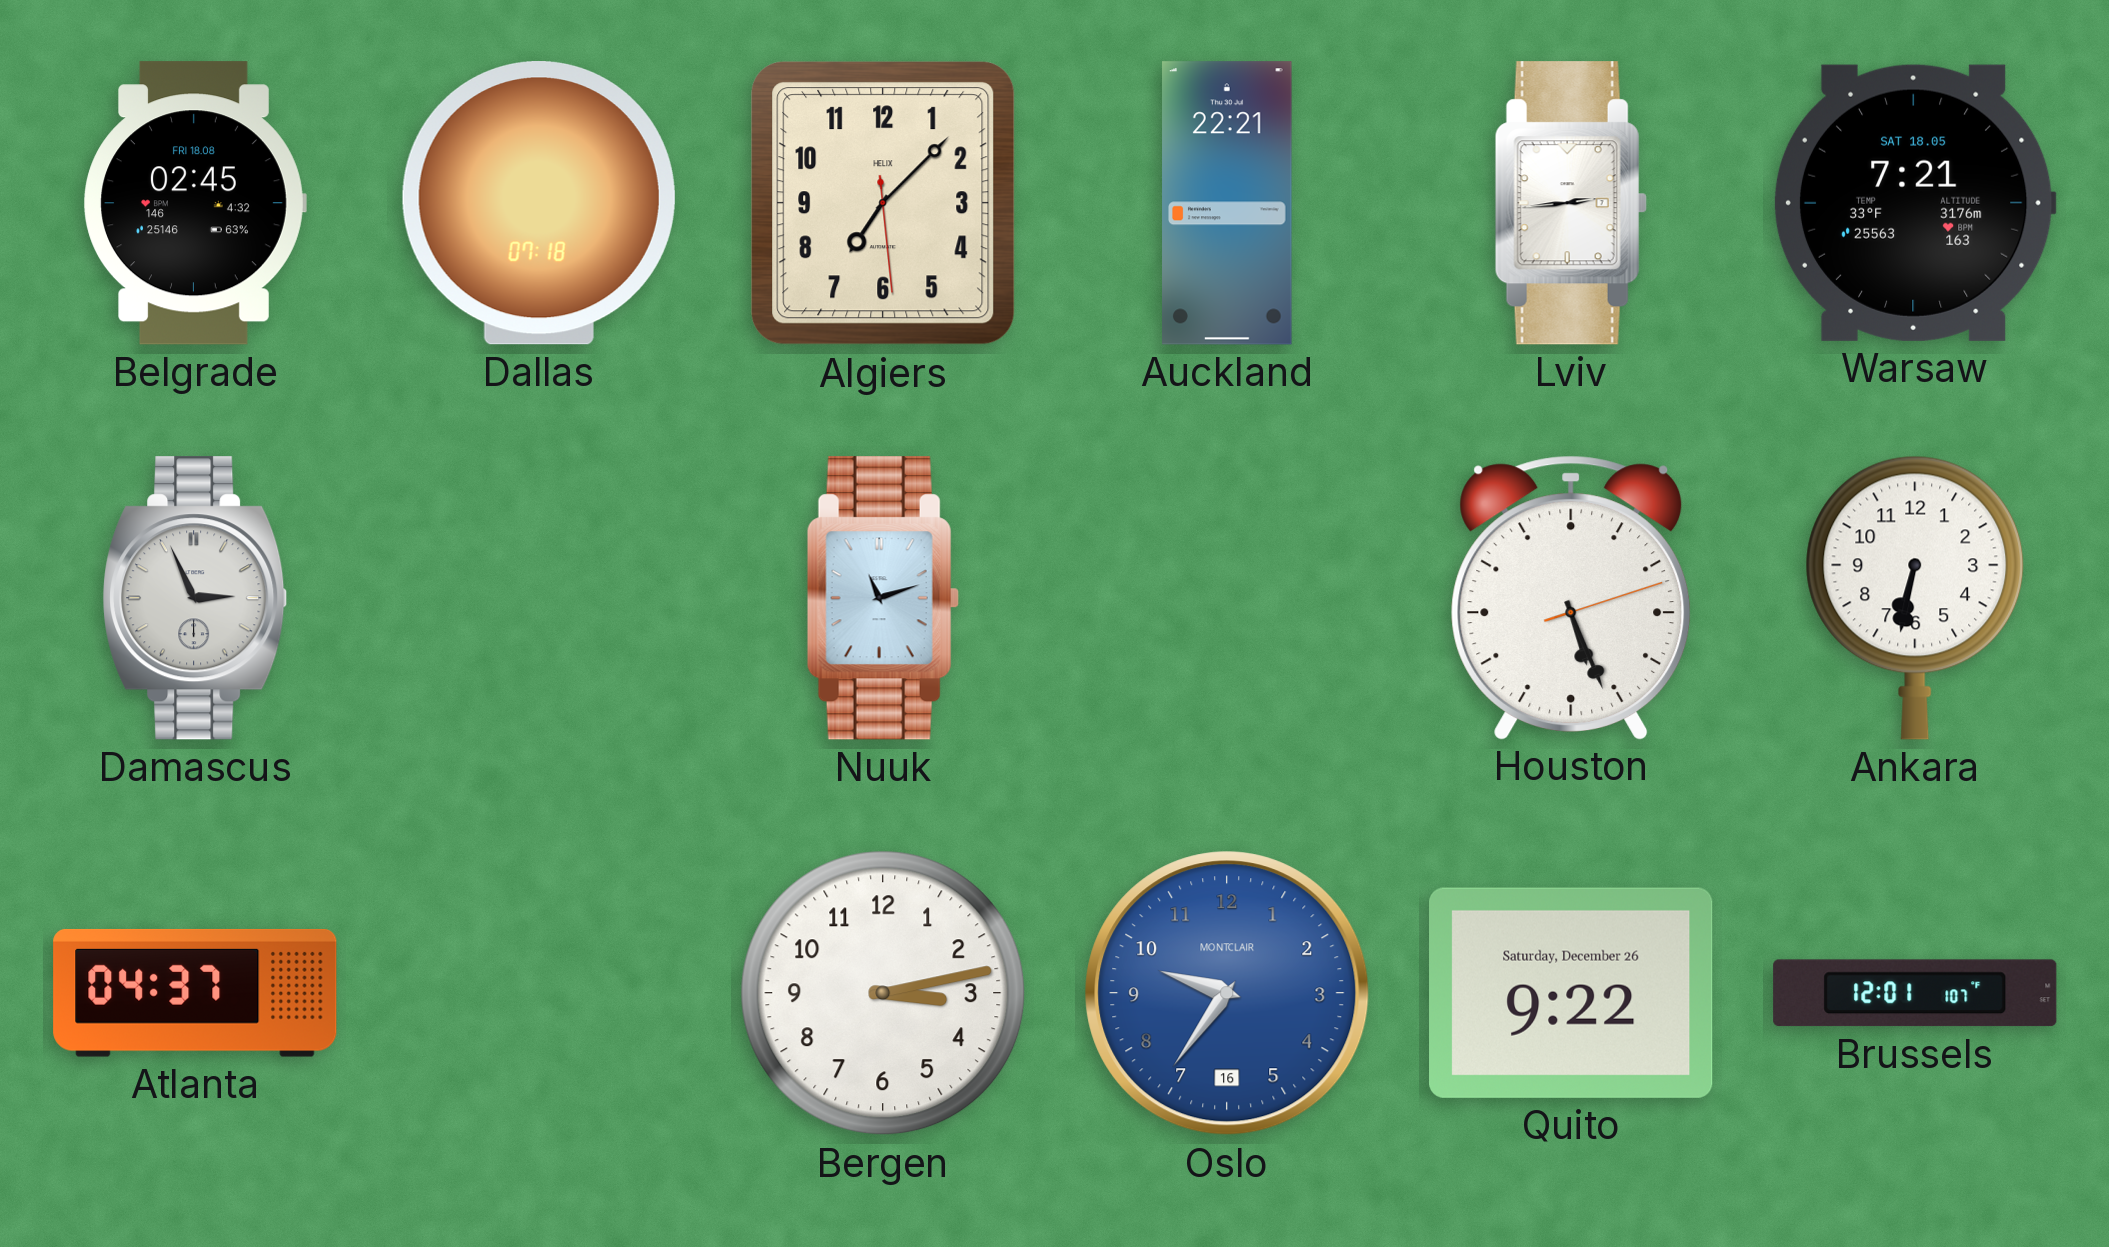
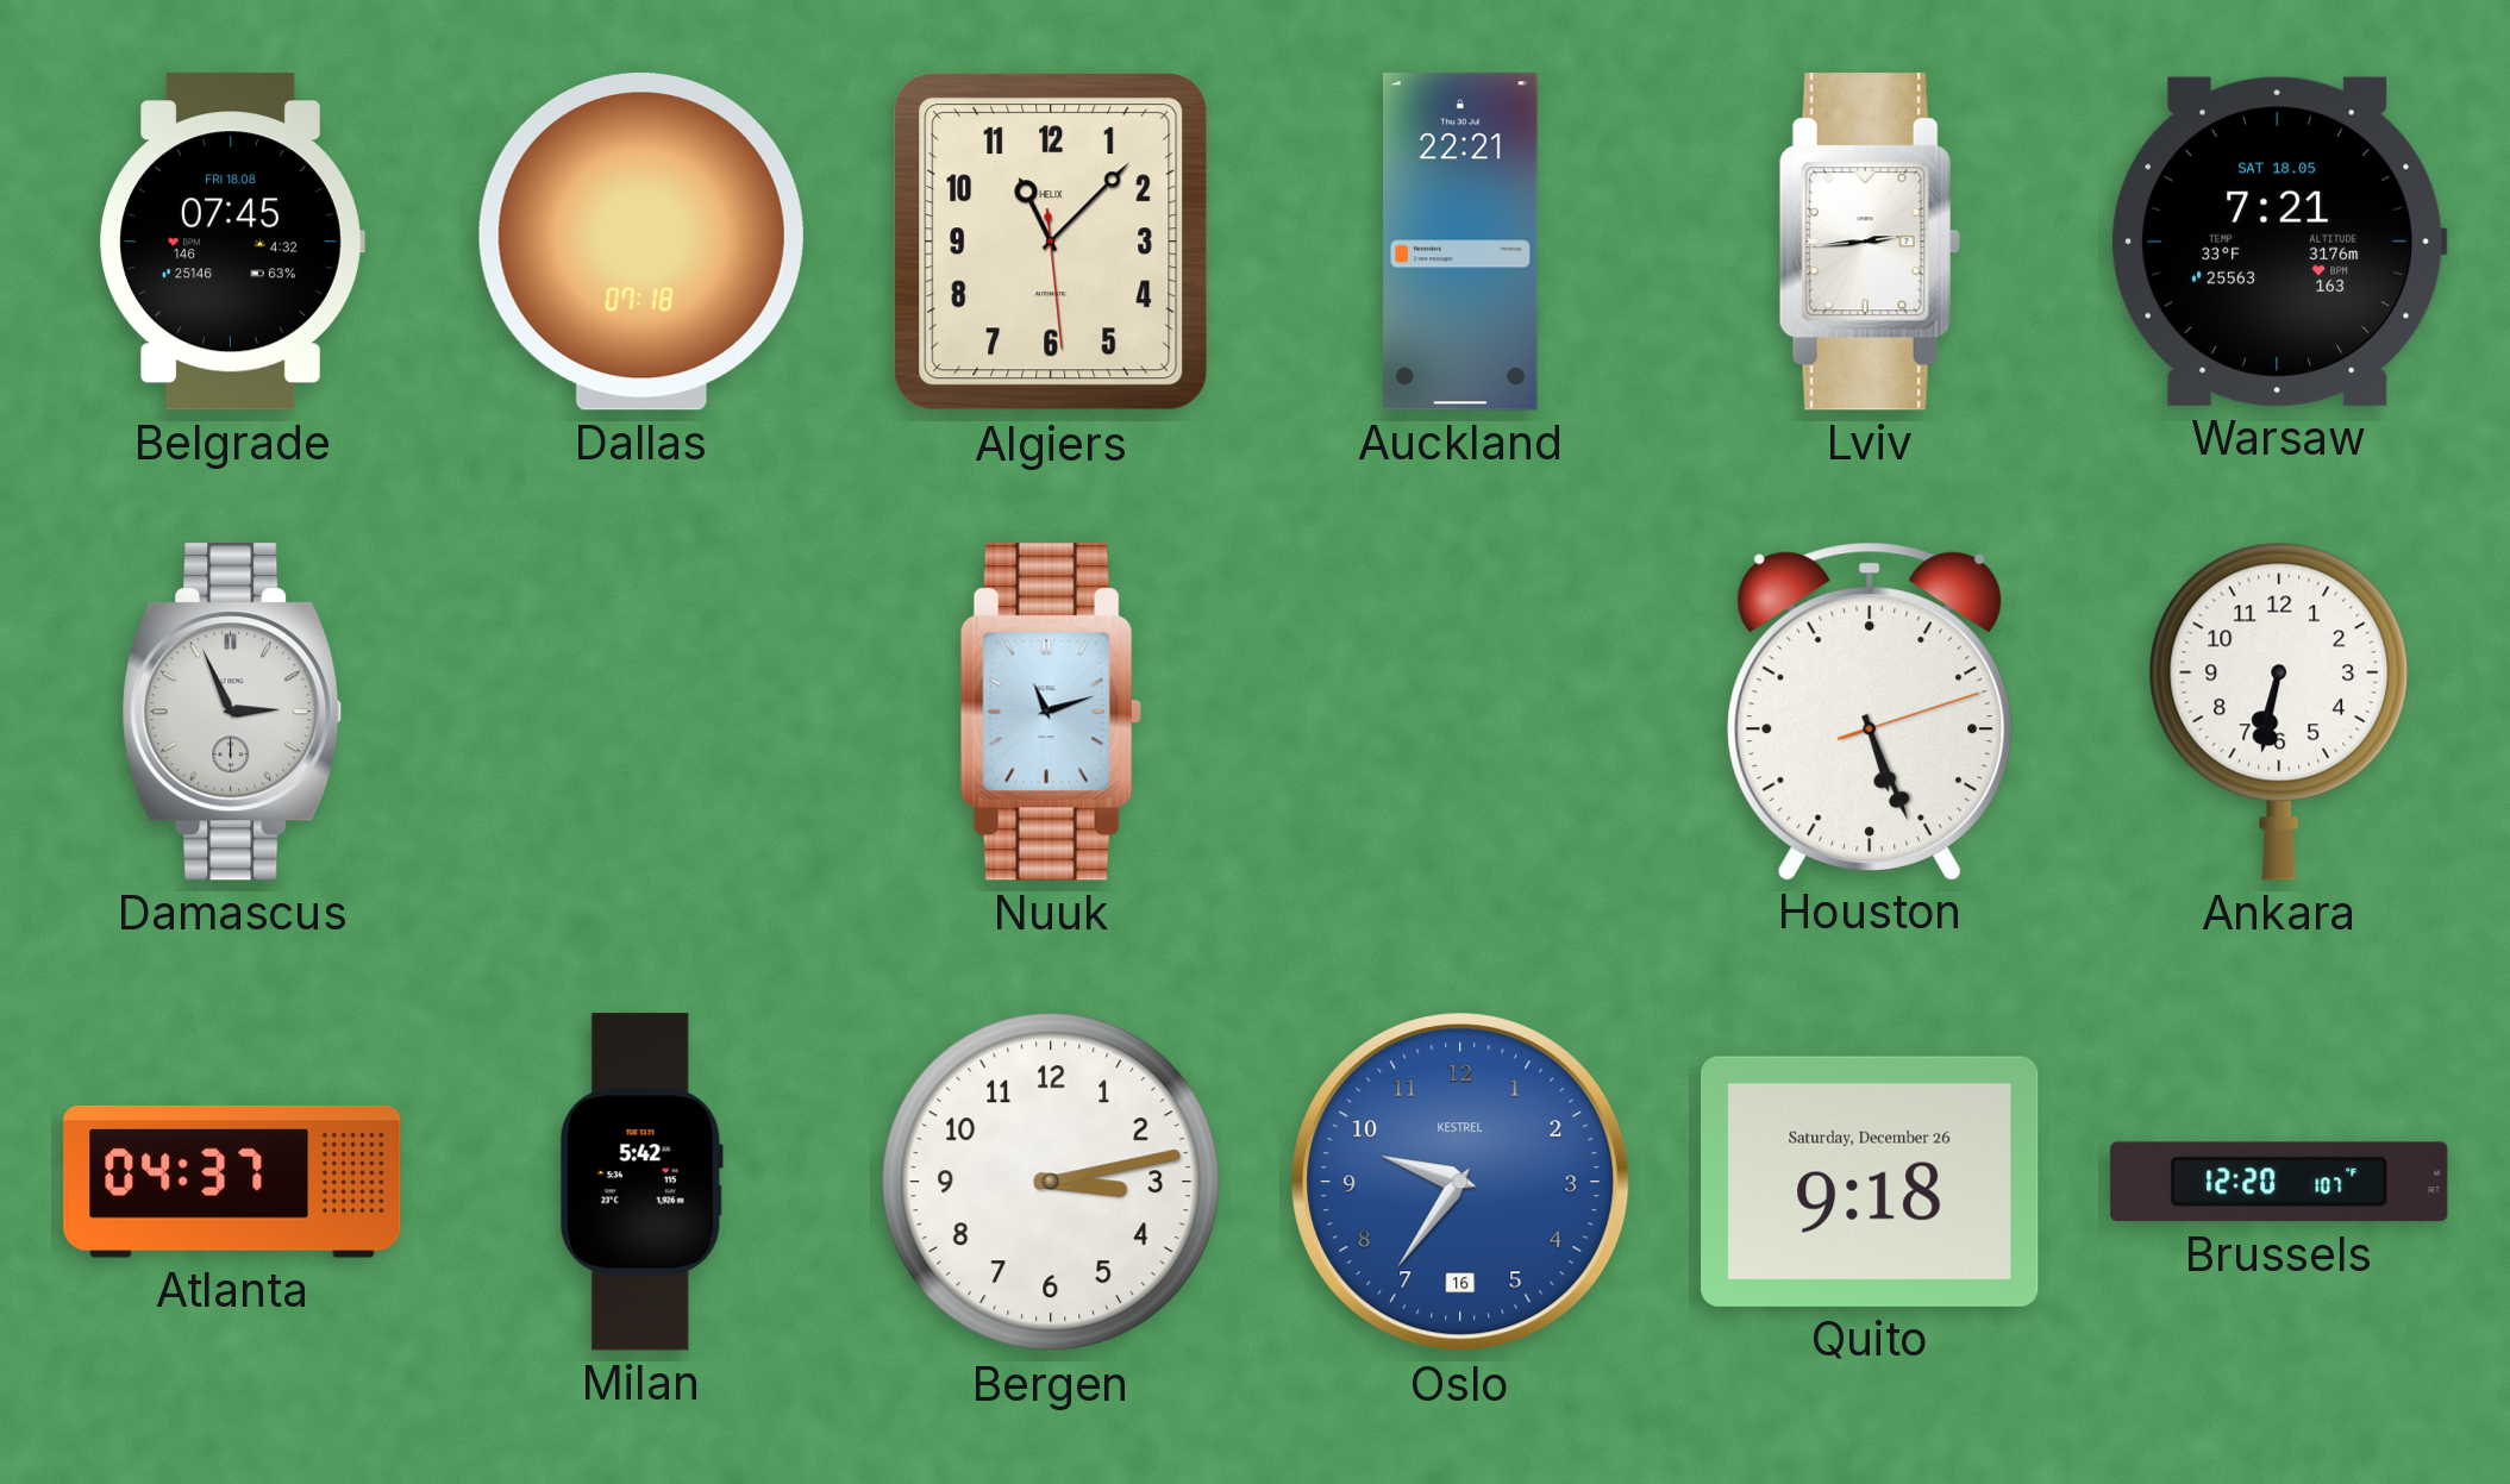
Belgrade: 02:45 -> 07:45 (232, 242)
Algiers: 7:07 -> 11:07 (1051, 242)
Milan: none -> 5:42 (641, 1182)
Oslo brand: MONTCLAIR -> KESTREL (1460, 1182)
Quito: 9:22 -> 9:18 (1870, 1182)
Brussels: 12:01 -> 12:20 (2279, 1182)
